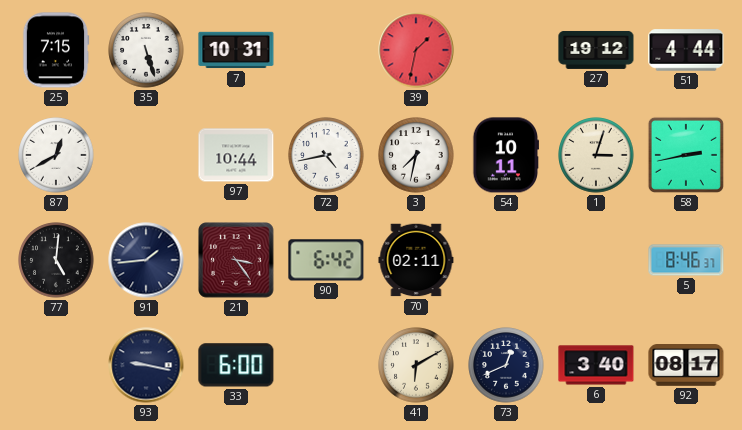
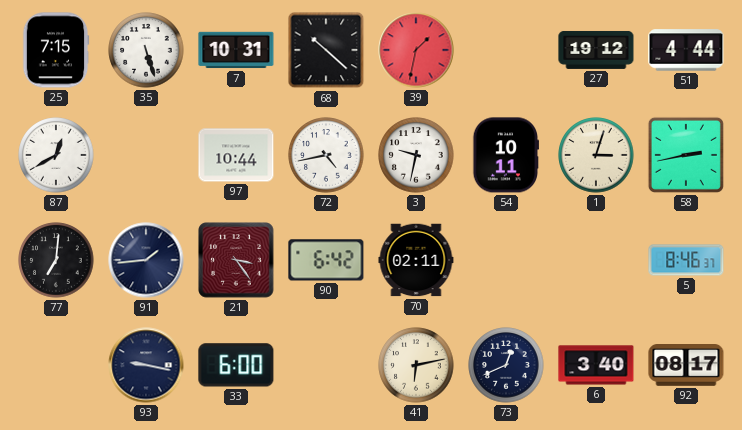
68: none -> 10:22 (326, 50)
3: 7:32 -> 9:32 (416, 155)
77: 5:01 -> 7:01 (56, 260)
41: 6:10 -> 6:13 (416, 365)
